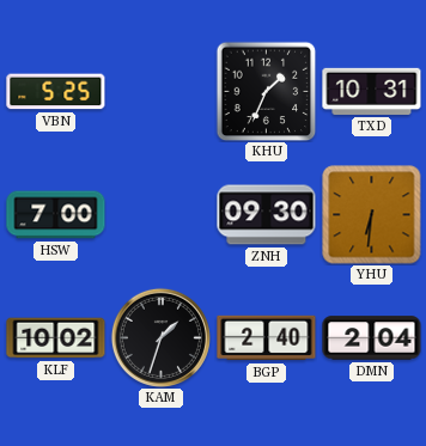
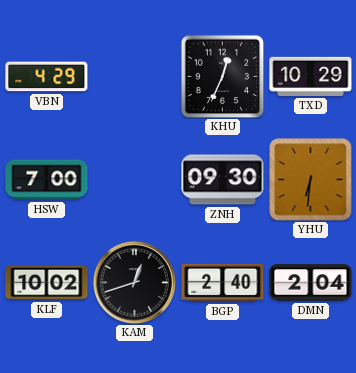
VBN: 5:25 -> 4:29 (47, 77)
KHU: 1:34 -> 12:34 (222, 76)
TXD: 10:31 -> 10:29 (311, 76)
KAM: 1:33 -> 12:42 (134, 282)
